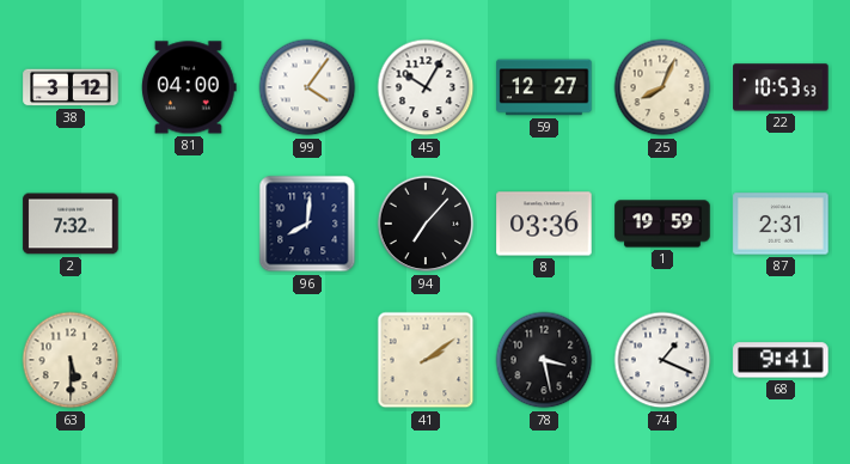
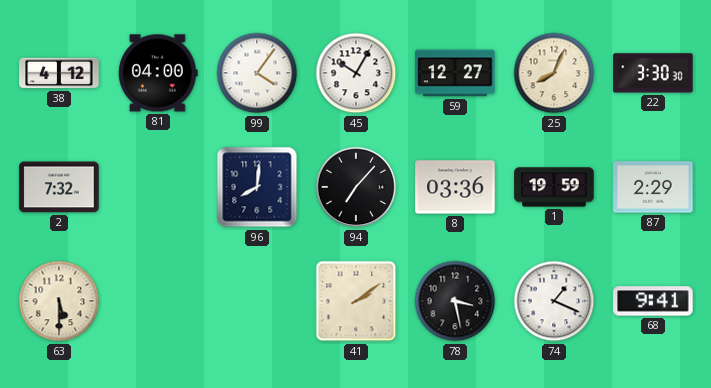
38: 3:12 -> 4:12 (59, 73)
22: 10:53 -> 3:30 (653, 73)
87: 2:31 -> 2:29 (653, 187)
